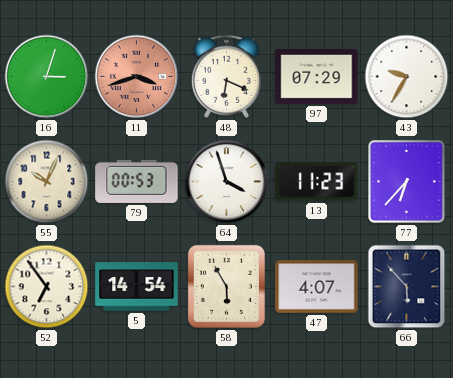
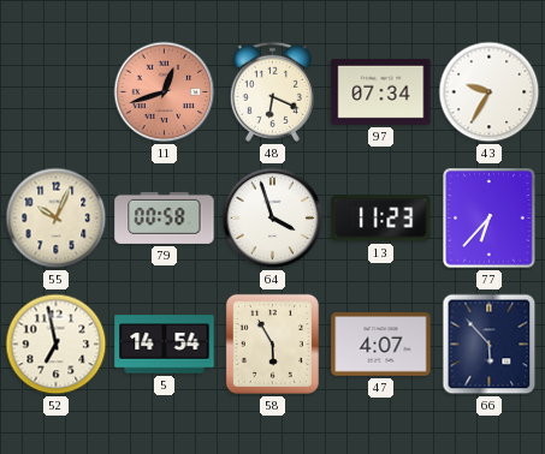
16: 3:03 -> none (47, 77)
11: 3:42 -> 12:42 (165, 92)
97: 07:29 -> 07:34 (381, 91)
79: 00:53 -> 00:58 (165, 217)
52: 6:54 -> 6:58 (57, 345)
